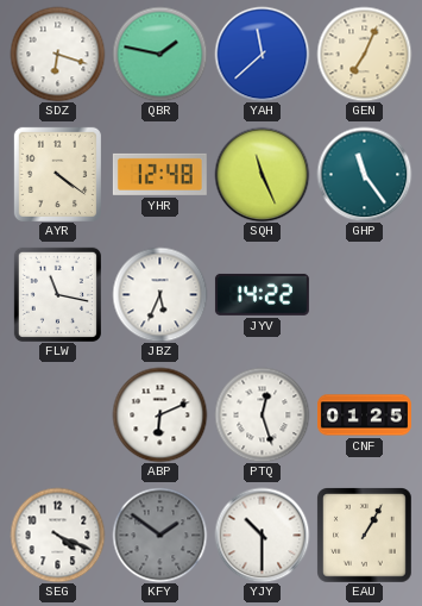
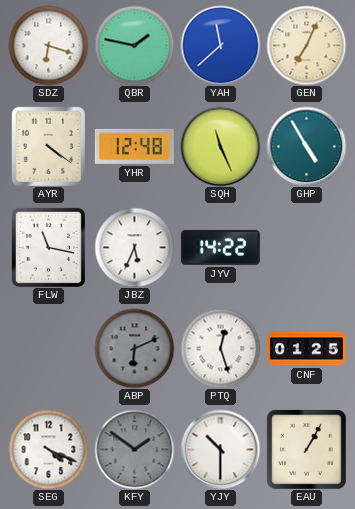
GHP: 11:24 -> 4:55 (306, 146)
ABP dial: white -> grey (134, 348)
